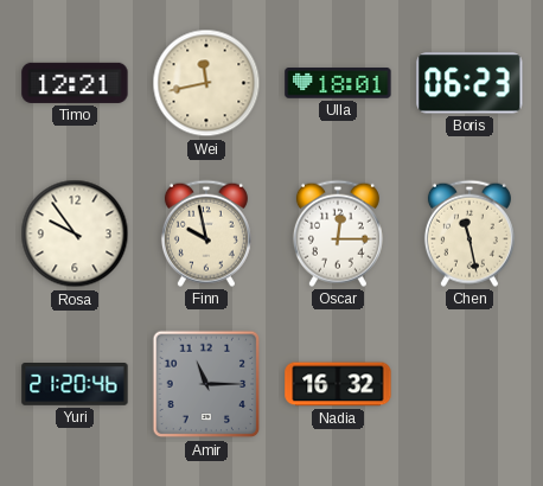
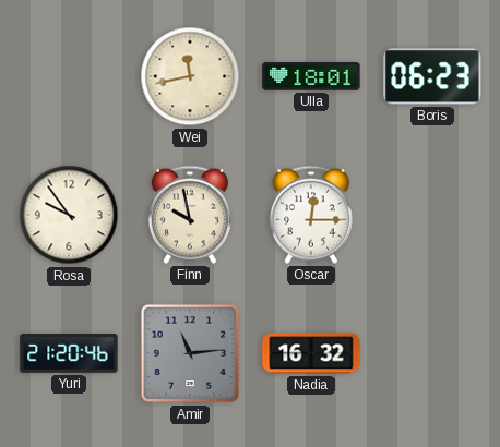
Timo: 12:21 -> none (75, 83)
Chen: 11:28 -> none (469, 234)
Amir: 11:15 -> 11:14 (190, 353)
